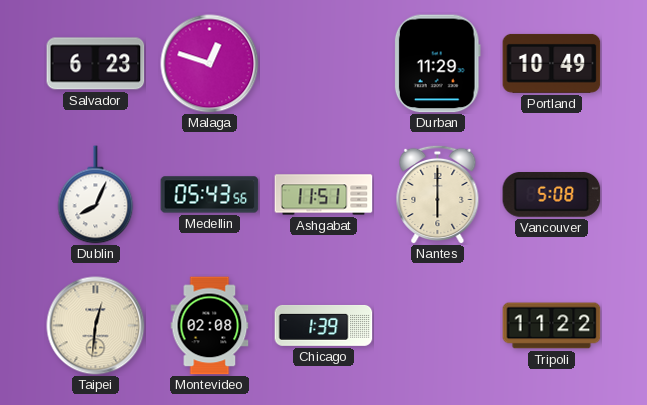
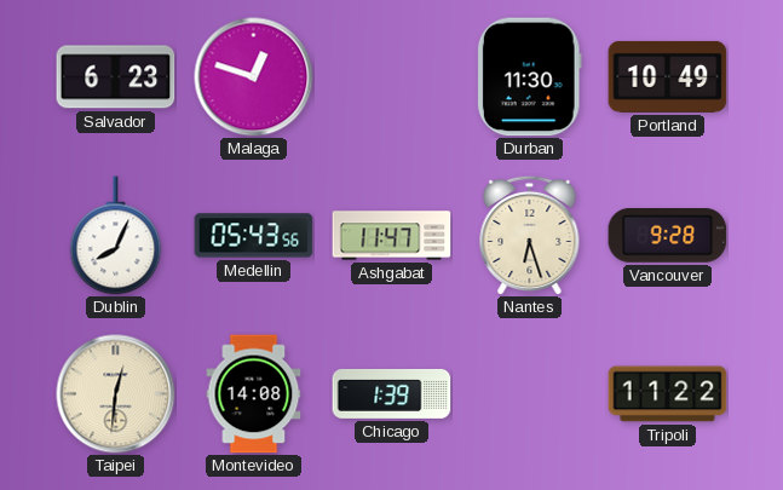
Durban: 11:29 -> 11:30 (529, 77)
Ashgabat: 11:51 -> 11:47 (392, 236)
Nantes: 6:00 -> 6:27 (530, 235)
Vancouver: 5:08 -> 9:28 (668, 236)
Montevideo: 02:08 -> 14:08 (254, 394)
